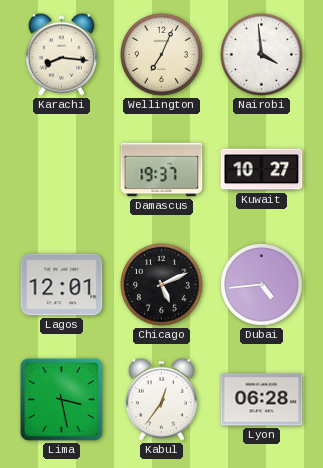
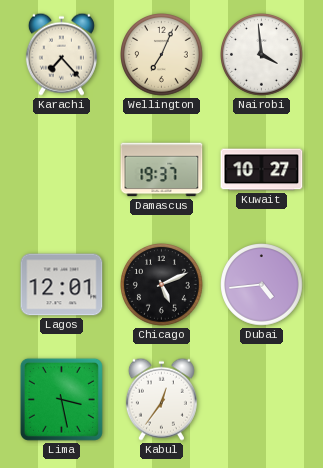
Karachi: 8:16 -> 7:23 (61, 54)
Lyon: 06:28 -> none (262, 400)
